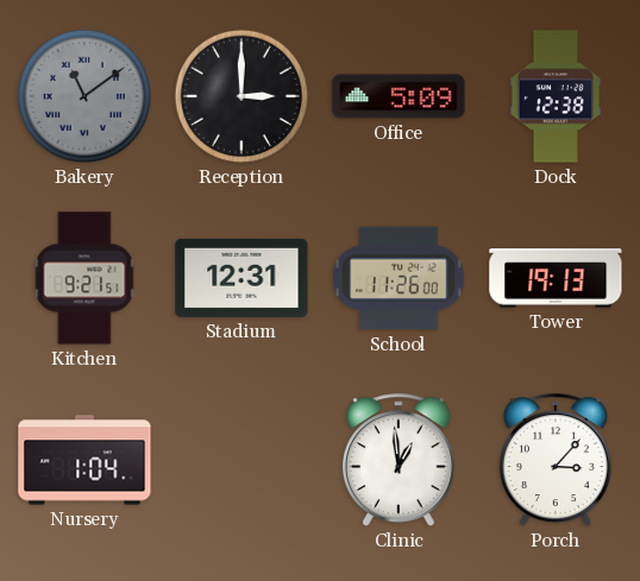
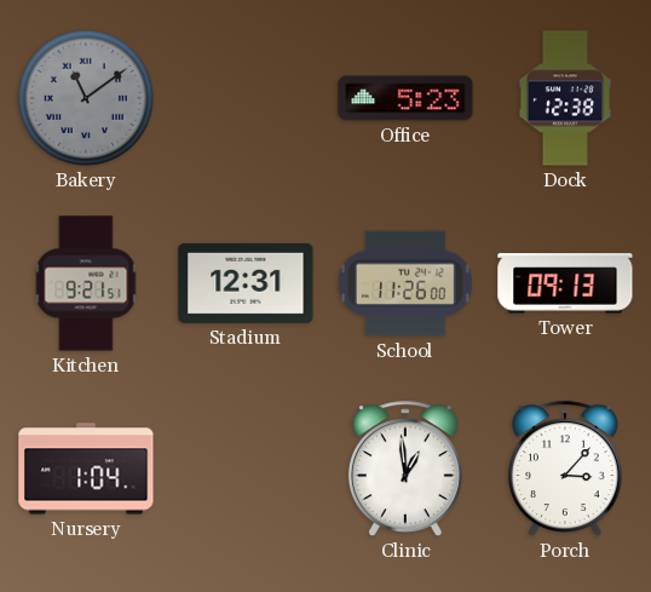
Reception: 3:00 -> none (241, 96)
Office: 5:09 -> 5:23 (405, 98)
Tower: 19:13 -> 09:13 (565, 283)
